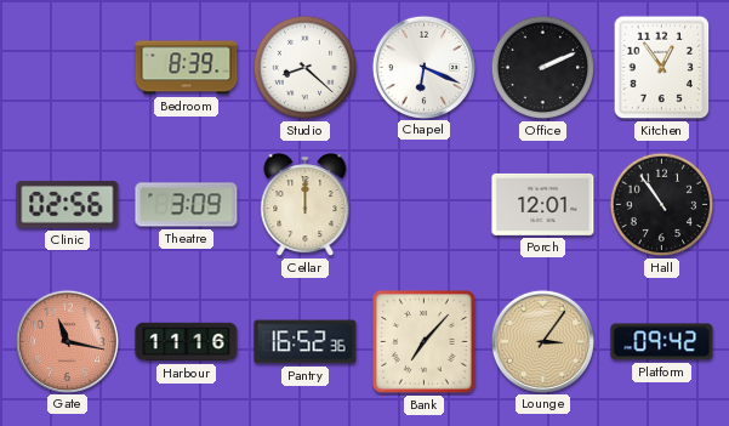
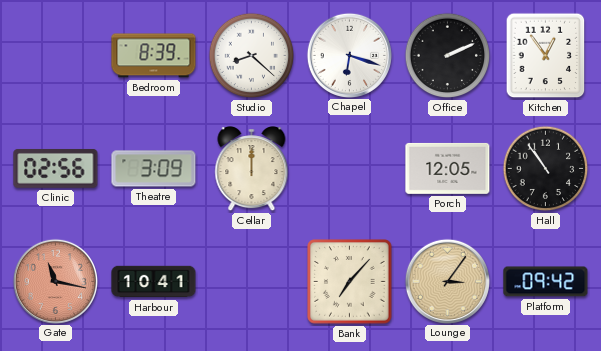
Chapel: 6:19 -> 6:18 (349, 55)
Porch: 12:01 -> 12:05 (448, 168)
Harbour: 11:16 -> 10:41 (154, 282)
Pantry: 16:52 -> none (306, 342)
